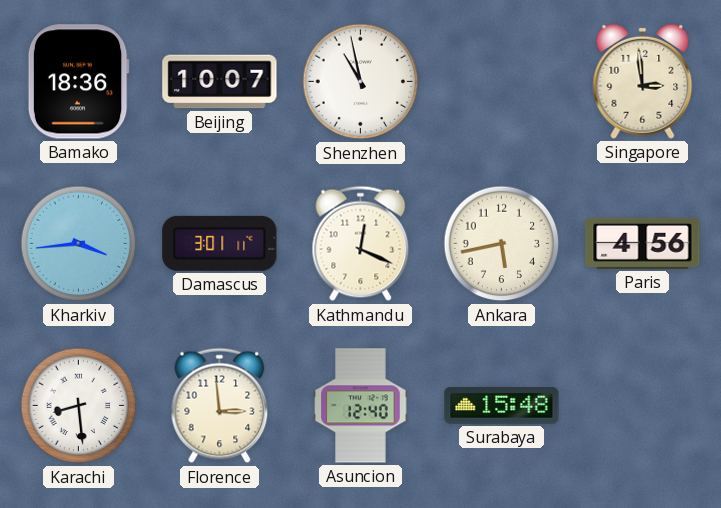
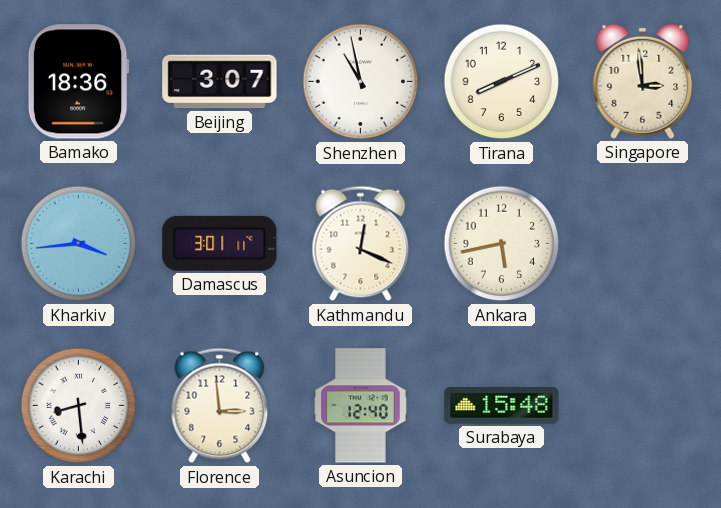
Beijing: 10:07 -> 3:07 (220, 82)
Tirana: none -> 8:11 (502, 82)
Paris: 4:56 -> none (643, 243)
